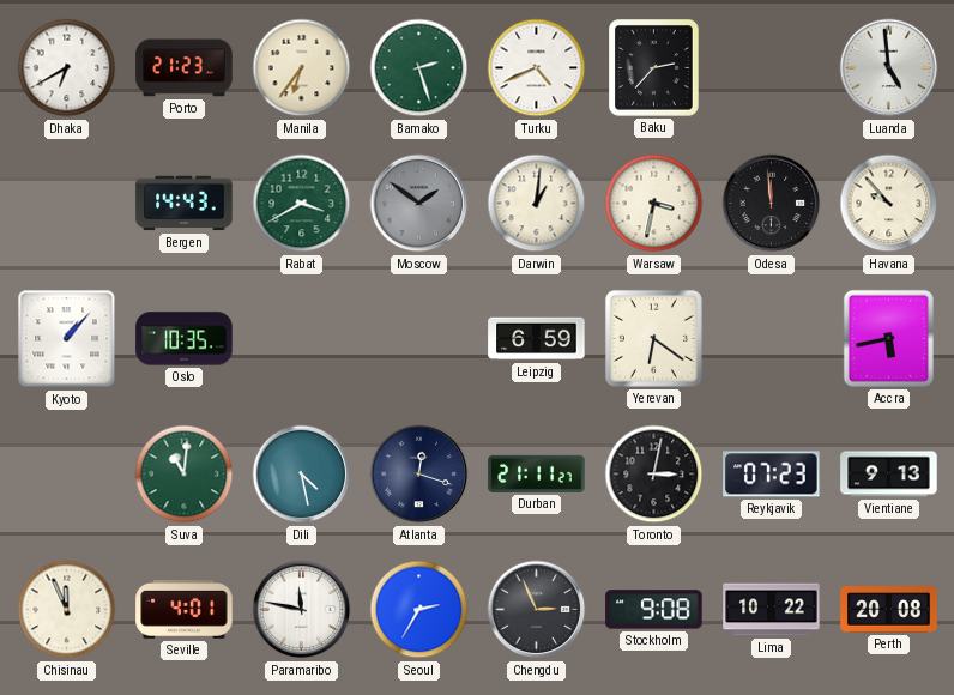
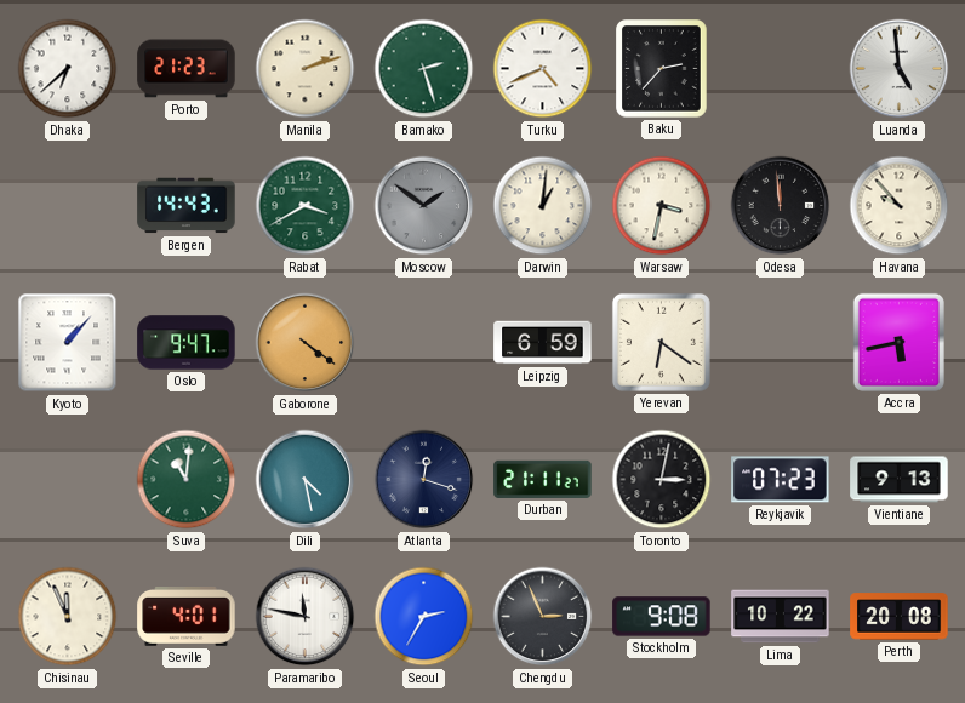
Dhaka: 6:40 -> 6:38 (68, 69)
Manila: 6:36 -> 2:12 (306, 69)
Oslo: 10:35 -> 9:47 (187, 343)
Gaborone: none -> 4:21 (306, 343)
